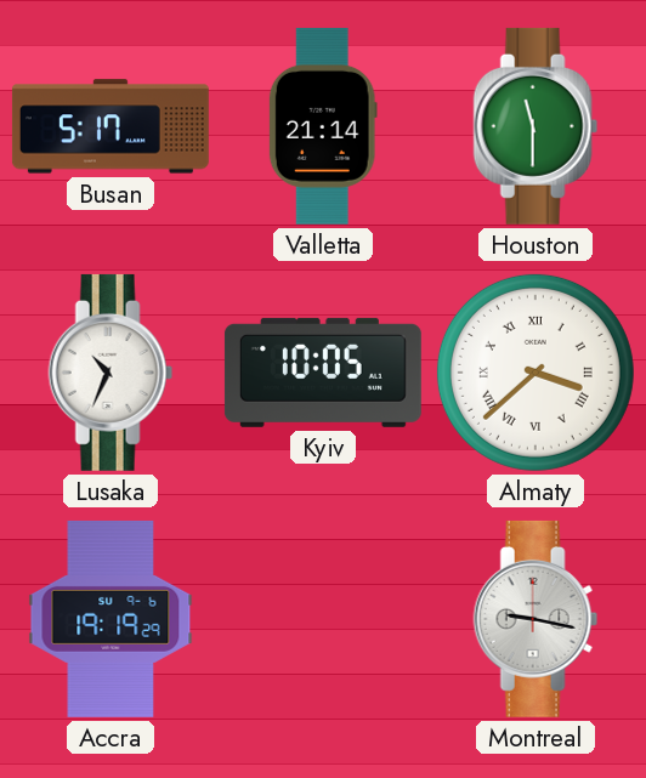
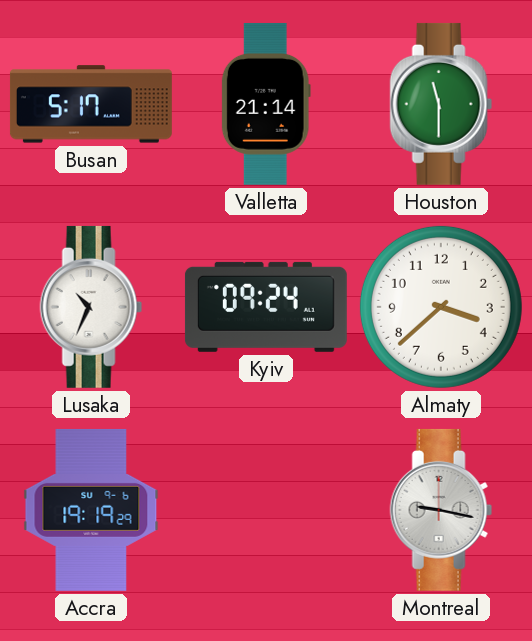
Kyiv: 10:05 -> 09:24 (266, 307)
Almaty numerals: Roman -> Arabic (441, 307)
